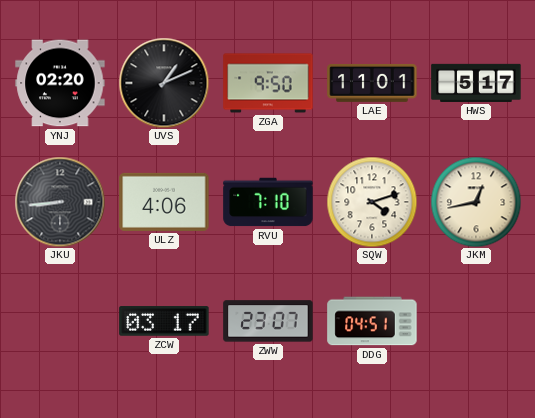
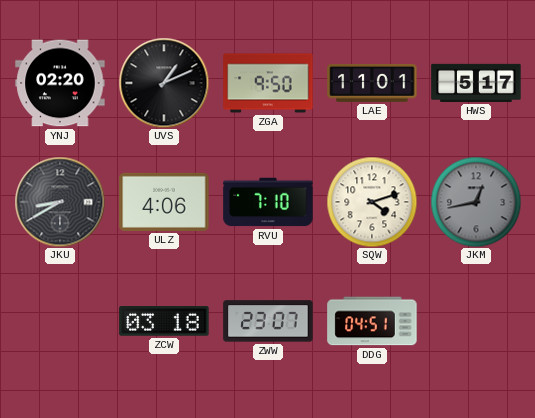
JKU: 8:44 -> 8:40 (60, 202)
JKM dial: cream -> grey (476, 202)
ZCW: 03:17 -> 03:18 (164, 321)
